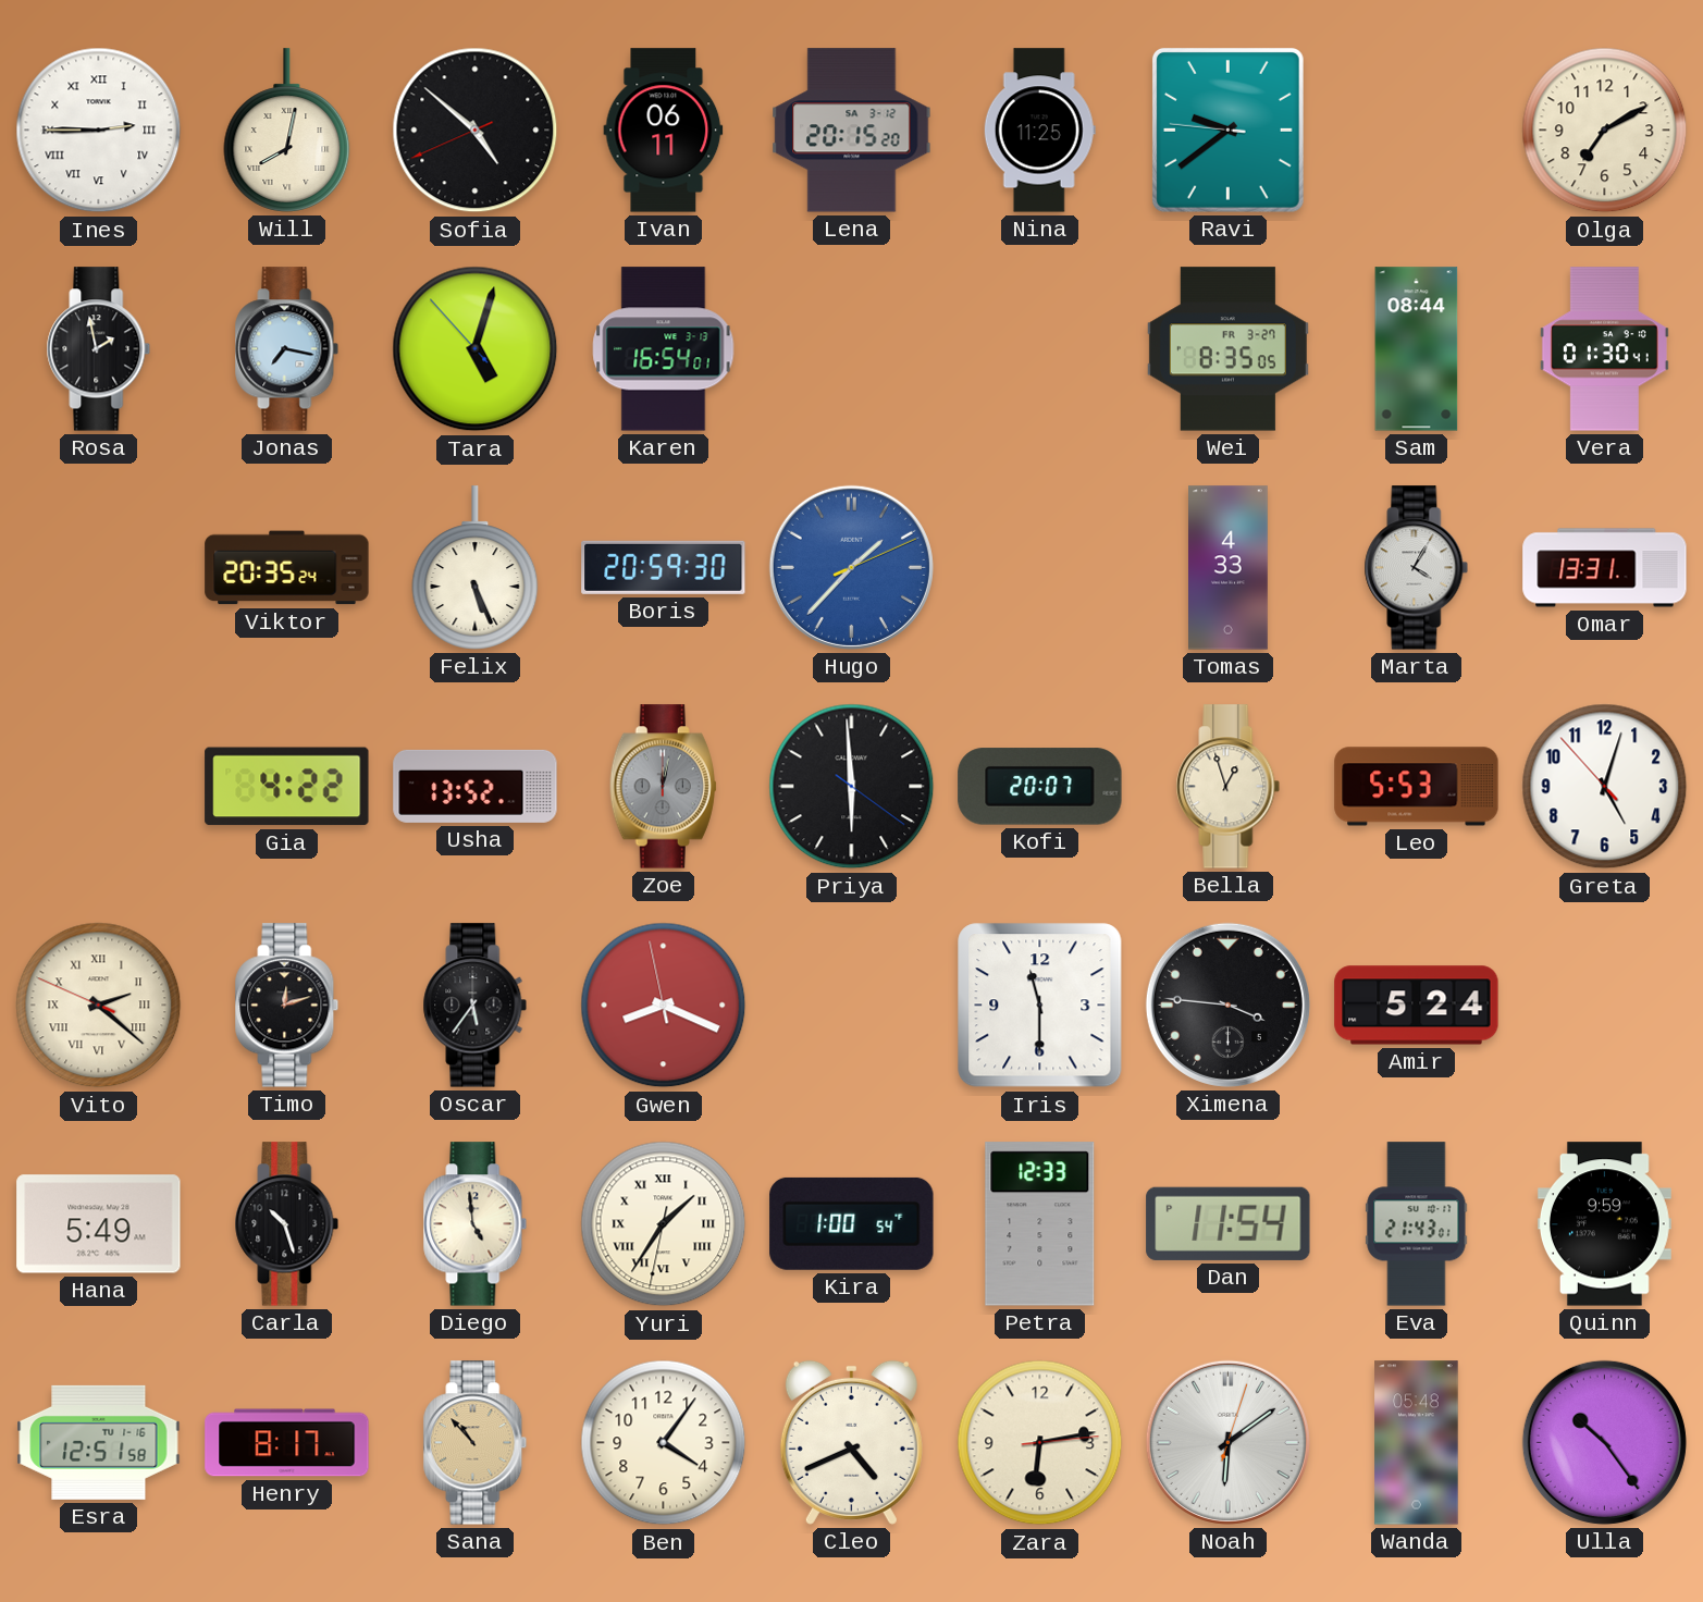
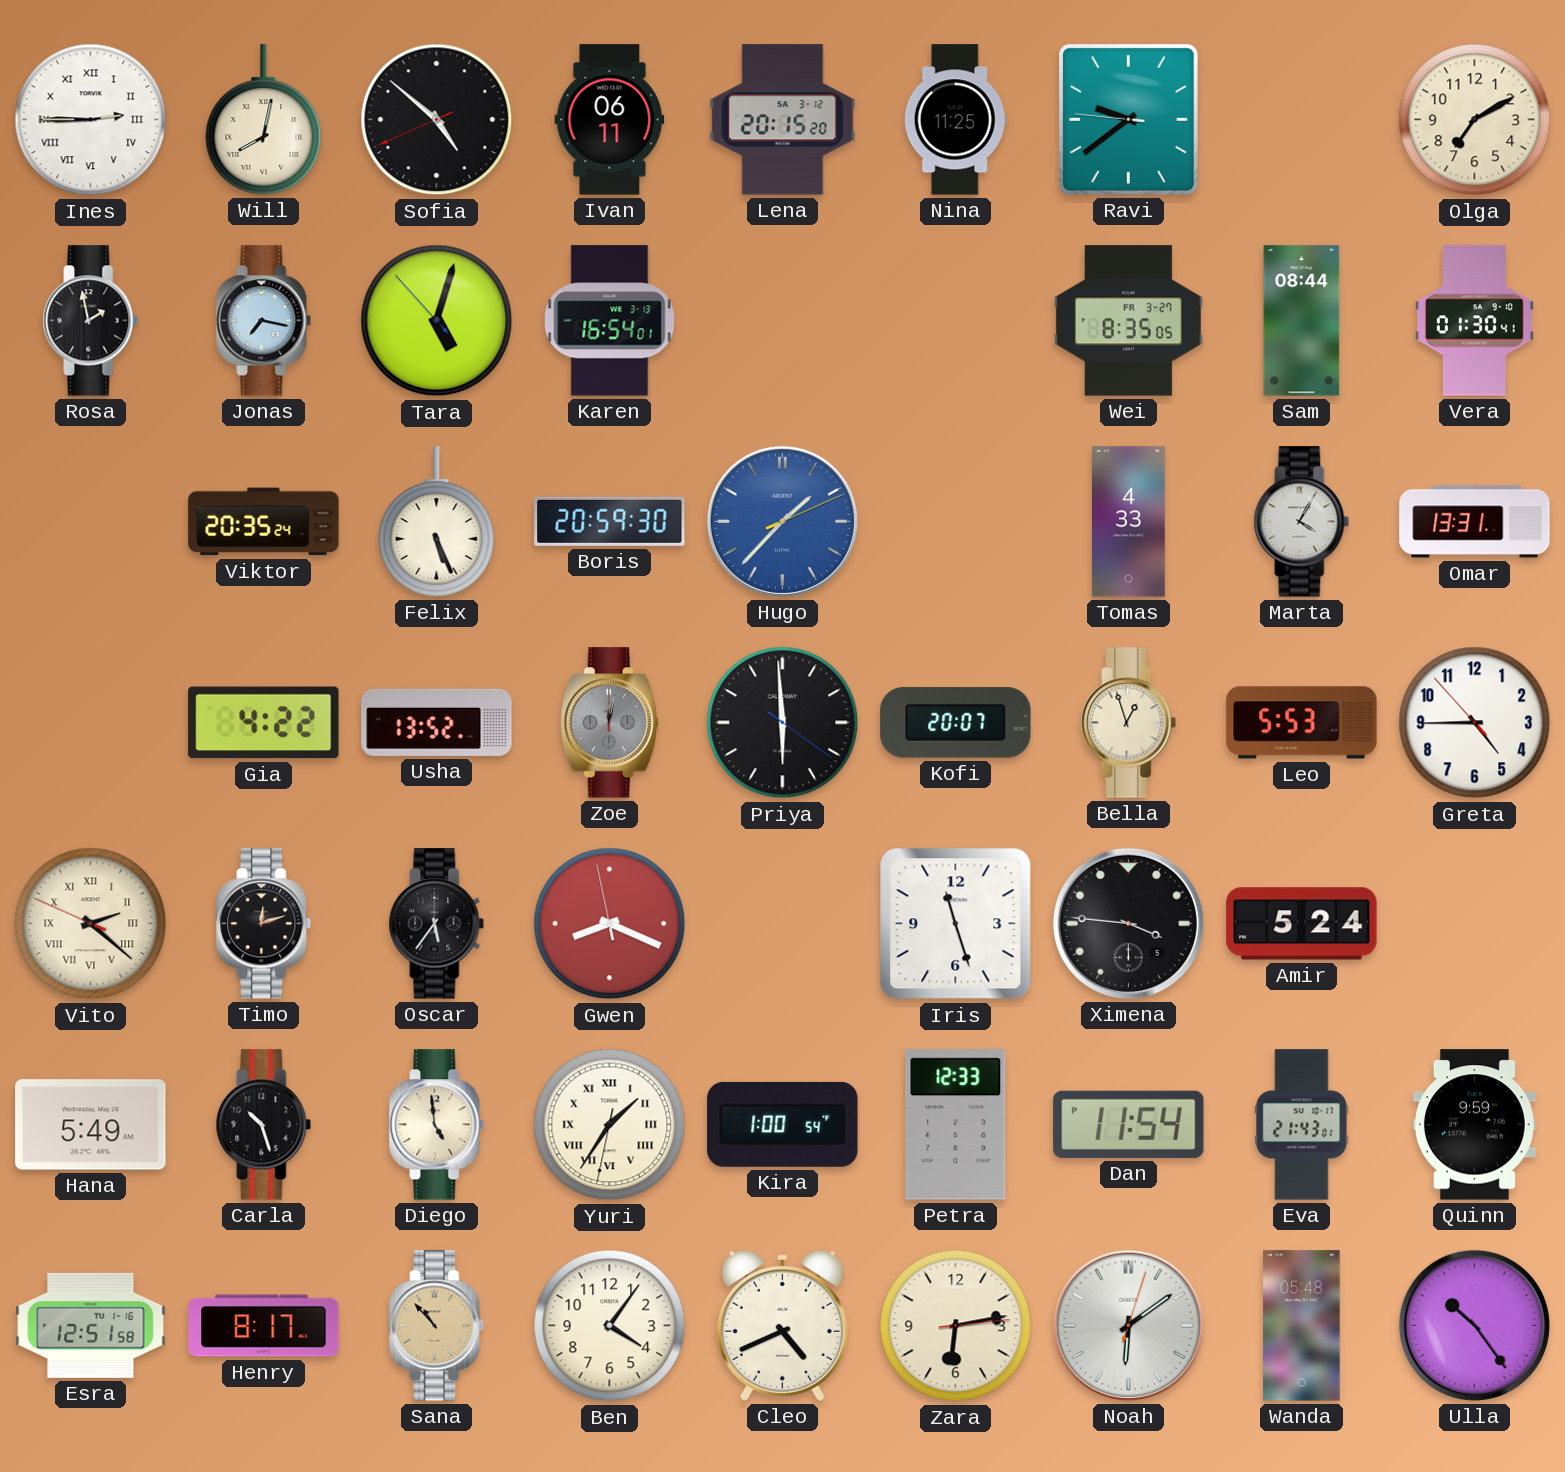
Greta: 5:02 -> 4:44 (1475, 723)
Iris: 11:30 -> 11:27 (956, 924)
